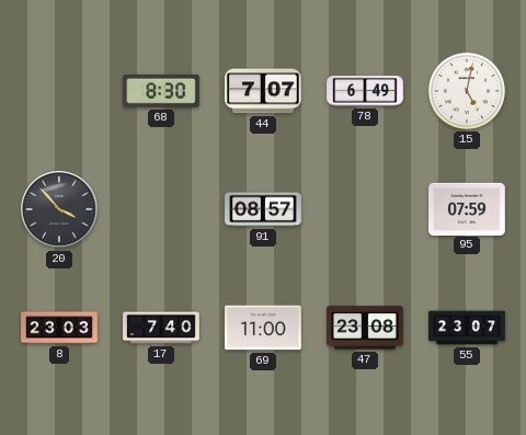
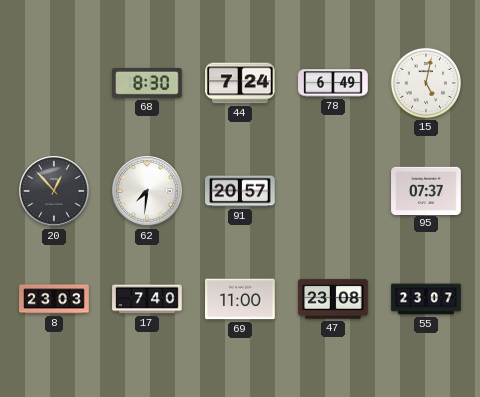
44: 7:07 -> 7:24 (240, 83)
20: 3:53 -> 12:53 (54, 191)
62: none -> 7:31 (147, 191)
91: 08:57 -> 20:57 (240, 191)
95: 07:59 -> 07:37 (426, 190)
